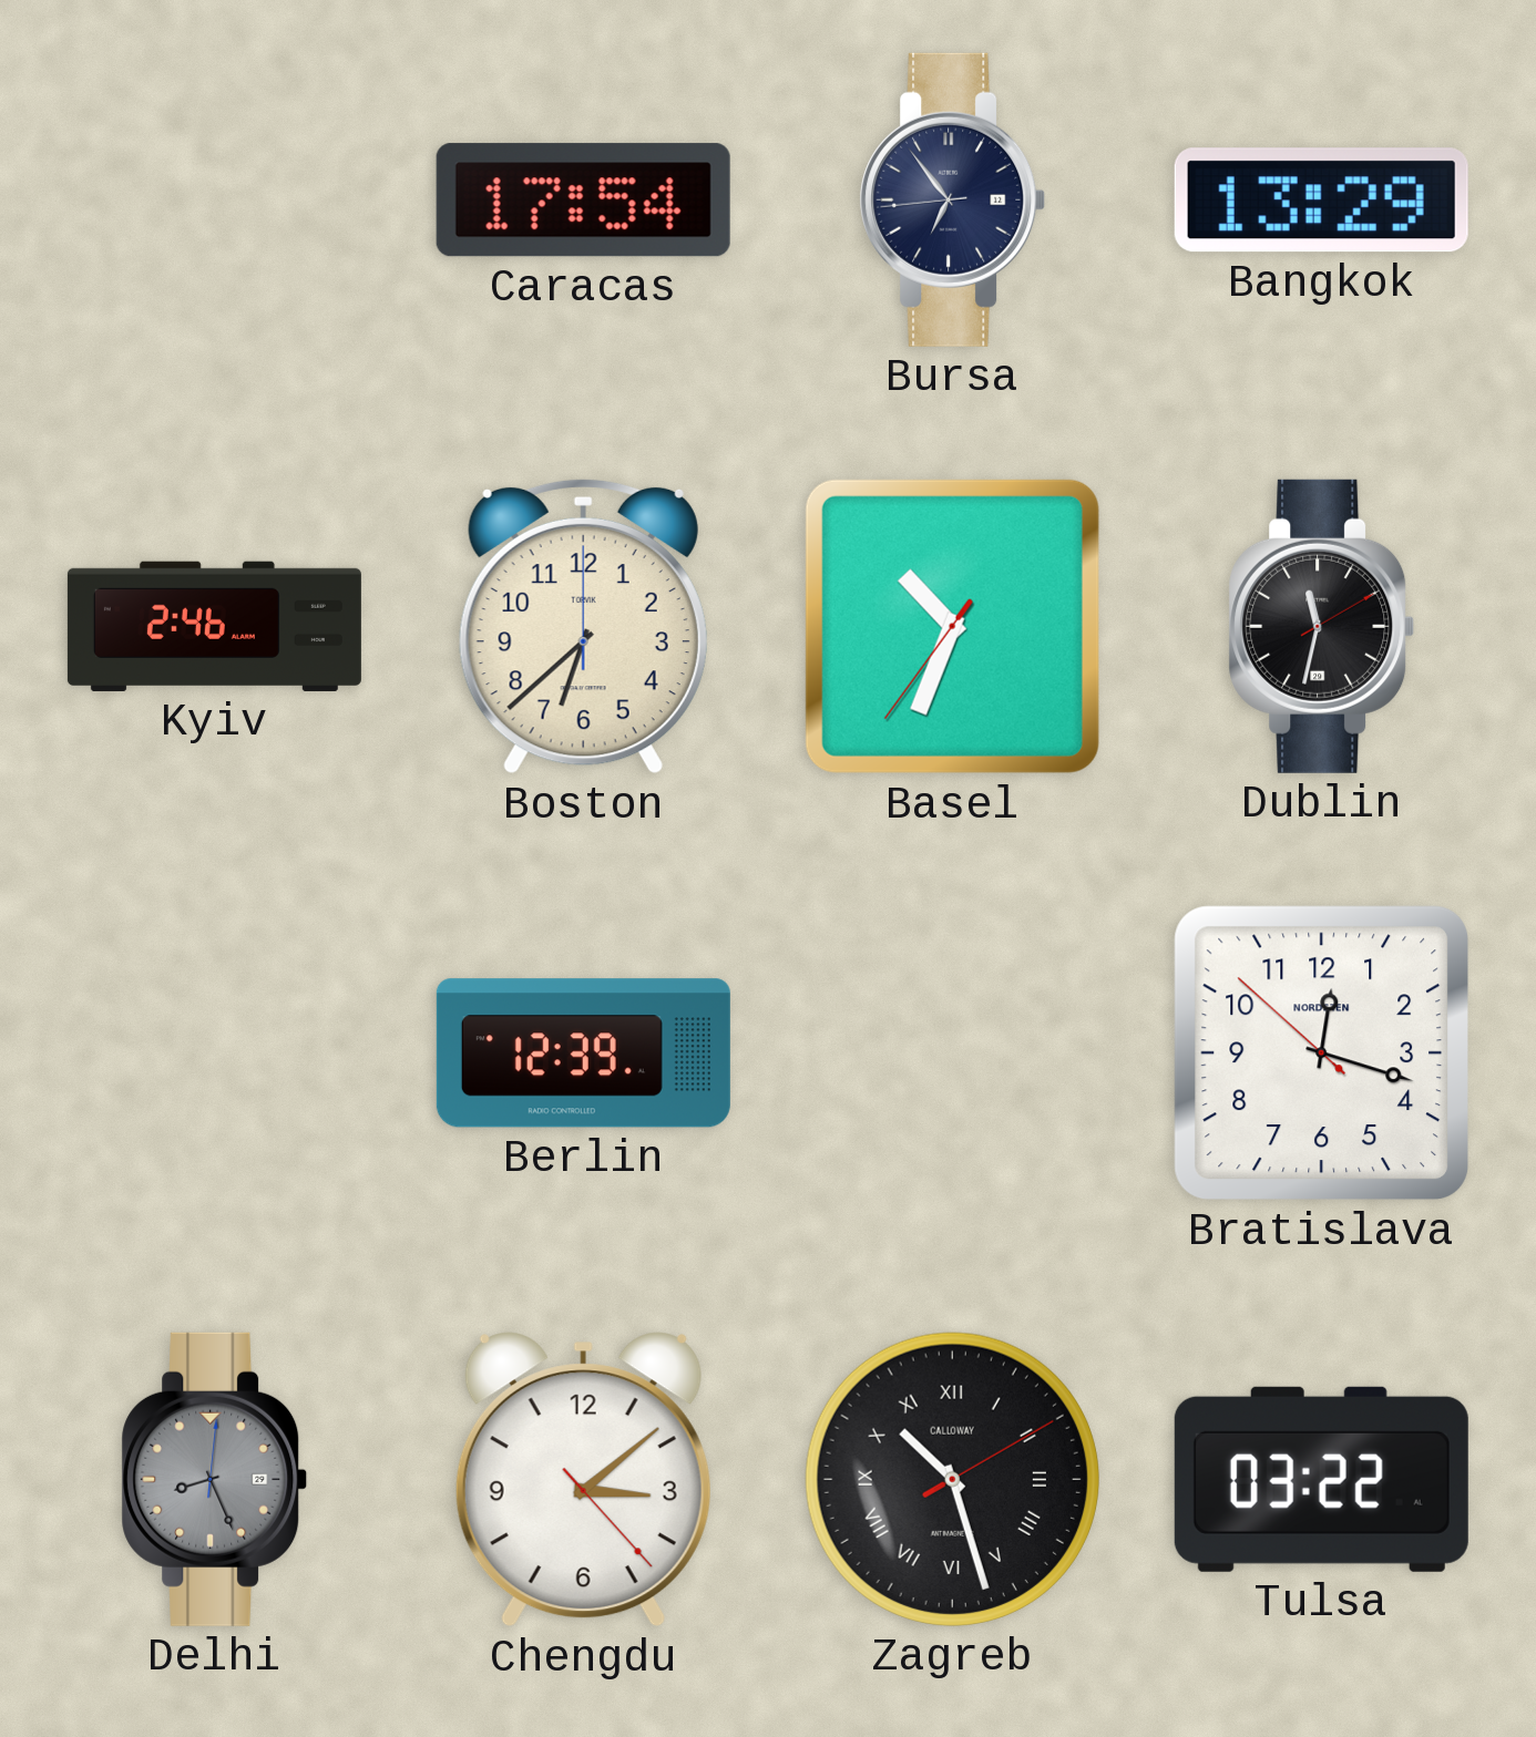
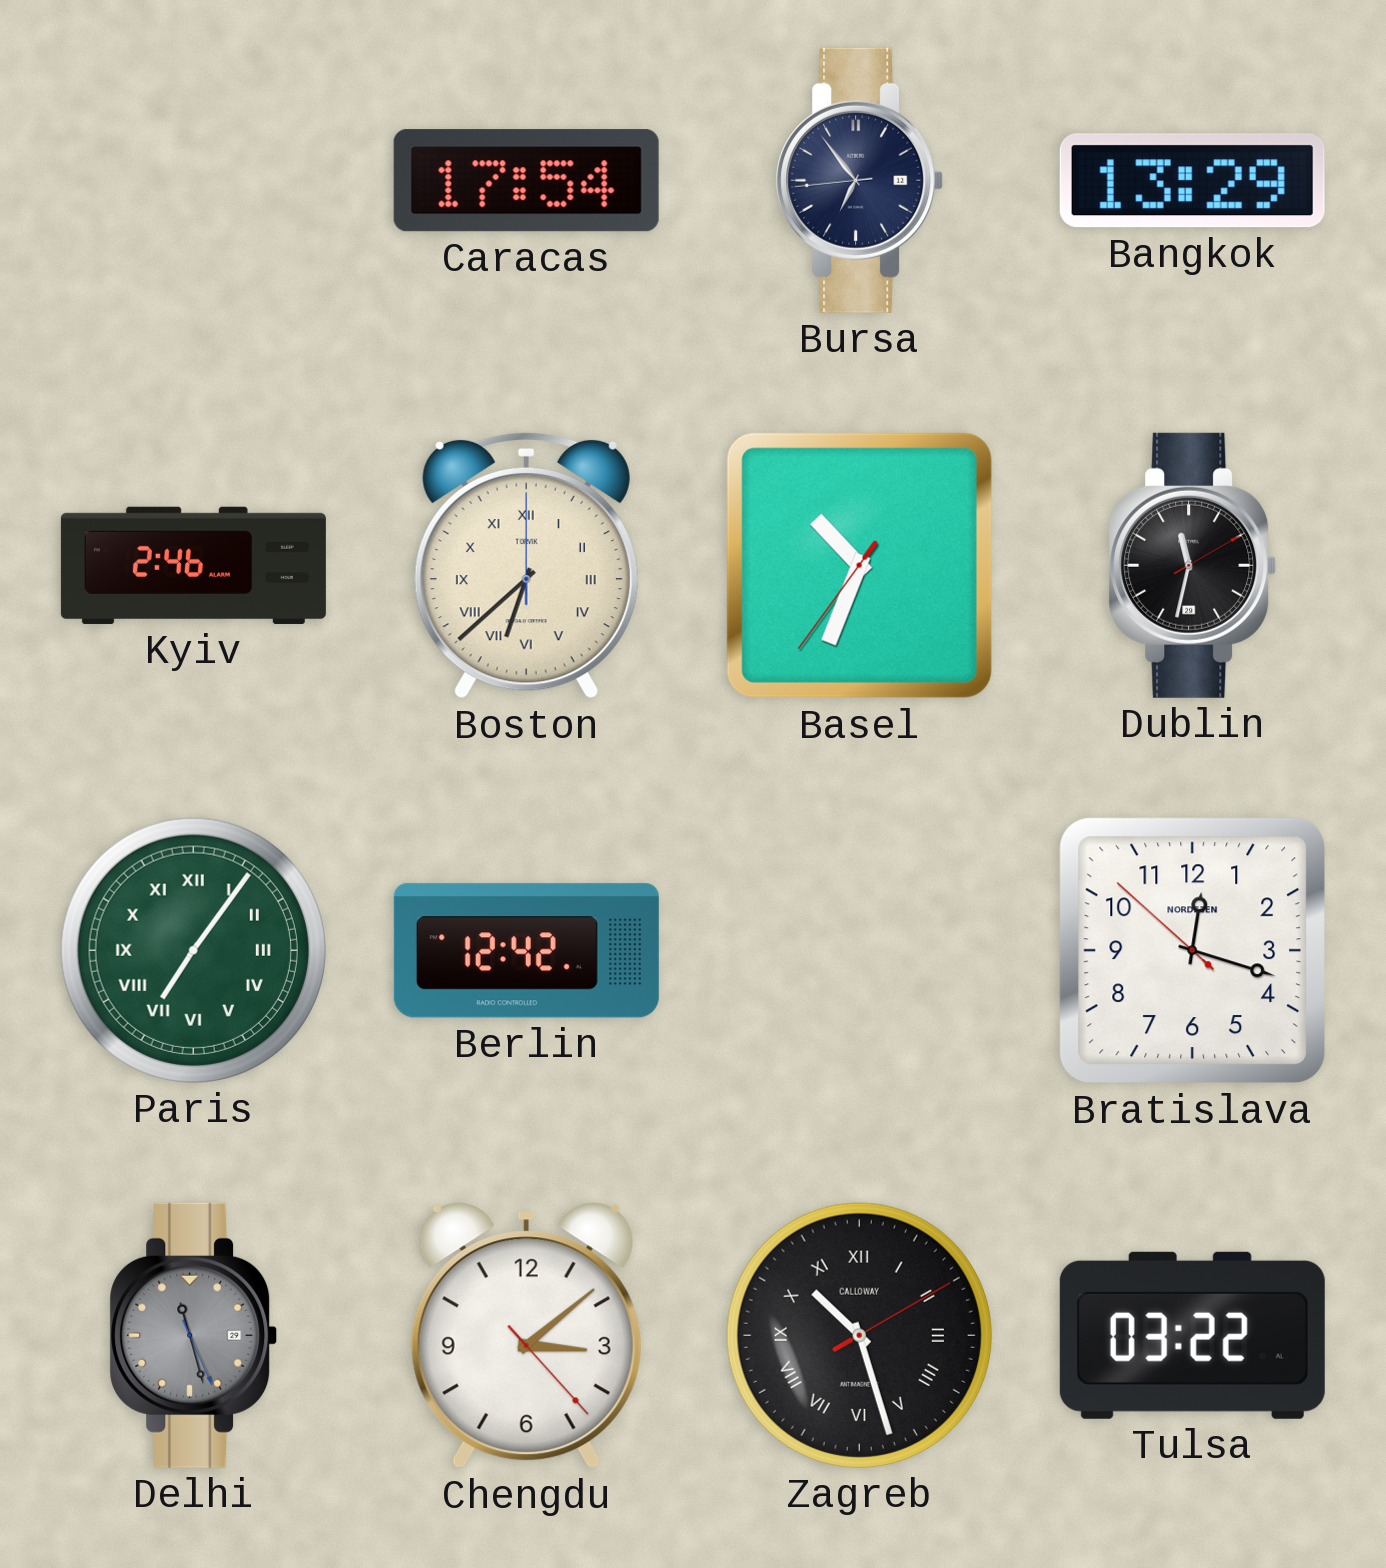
Boston numerals: Arabic -> Roman (526, 565)
Paris: none -> 7:06 (193, 950)
Berlin: 12:39 -> 12:42 (526, 951)
Delhi: 8:26 -> 11:27 (194, 1335)
